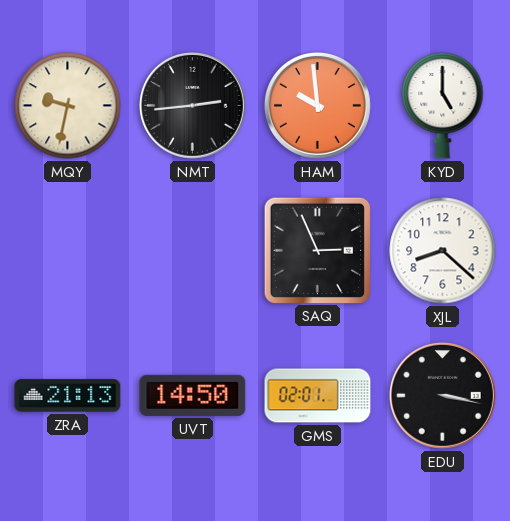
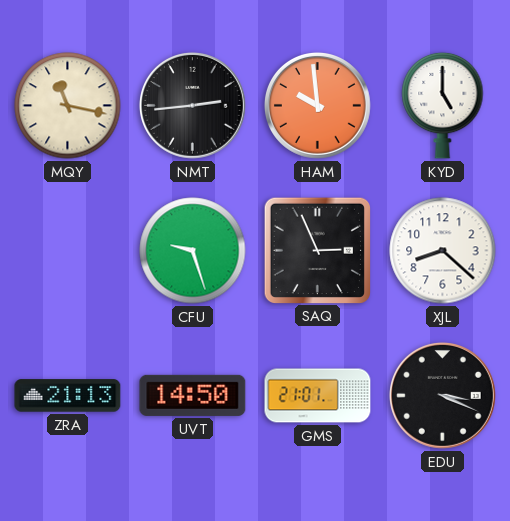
MQY: 9:32 -> 11:17 (68, 106)
CFU: none -> 9:27 (193, 251)
GMS: 02:01 -> 21:01 (318, 396)
EDU: 3:17 -> 3:19 (442, 395)
